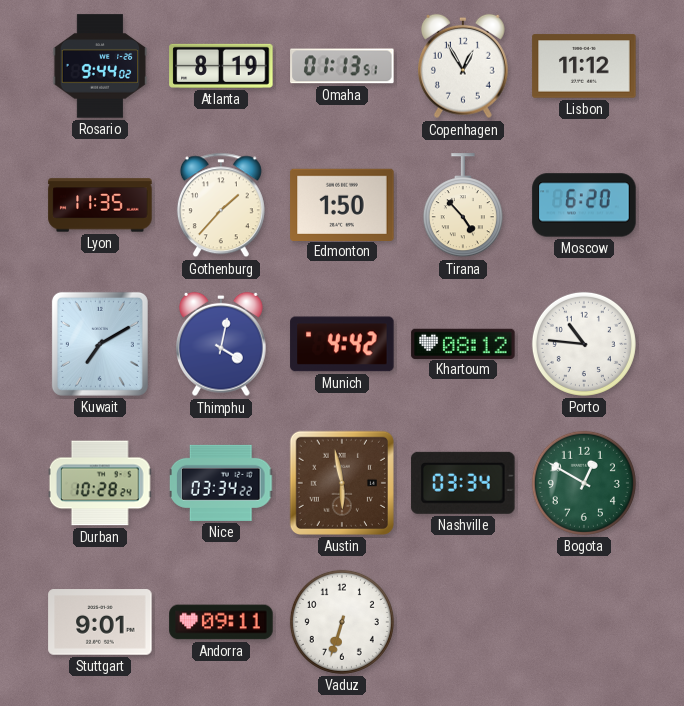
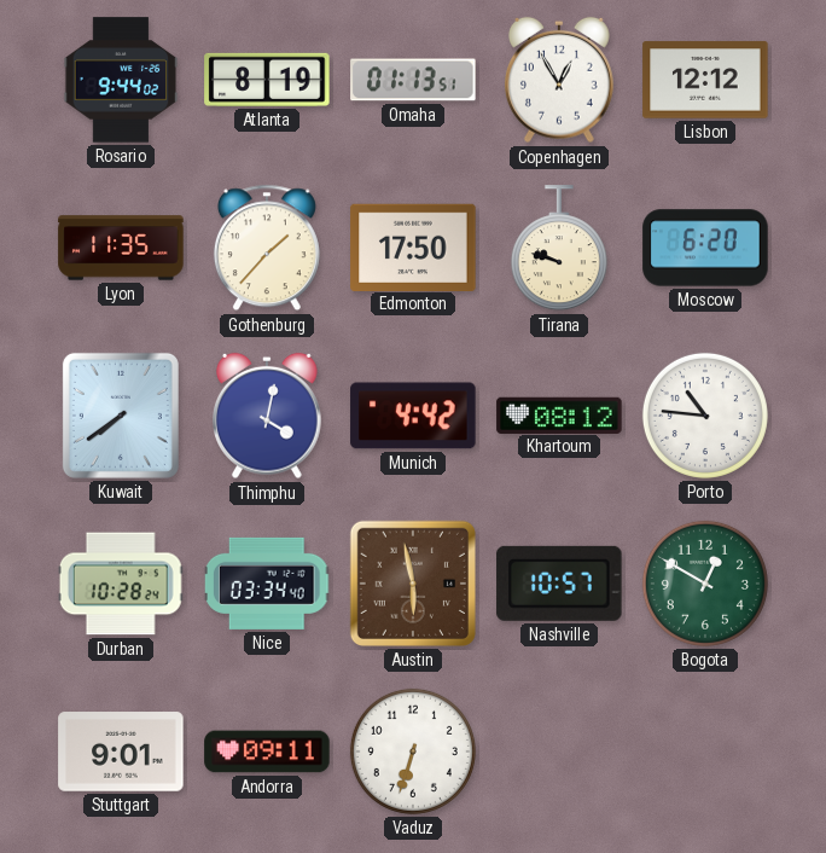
Lisbon: 11:12 -> 12:12 (705, 80)
Edmonton: 1:50 -> 17:50 (413, 246)
Tirana: 4:53 -> 9:48 (559, 249)
Kuwait: 7:10 -> 7:39 (121, 416)
Nice: 03:34:22 -> 03:34:40 (267, 584)
Nashville: 03:34 -> 10:57 (559, 584)
